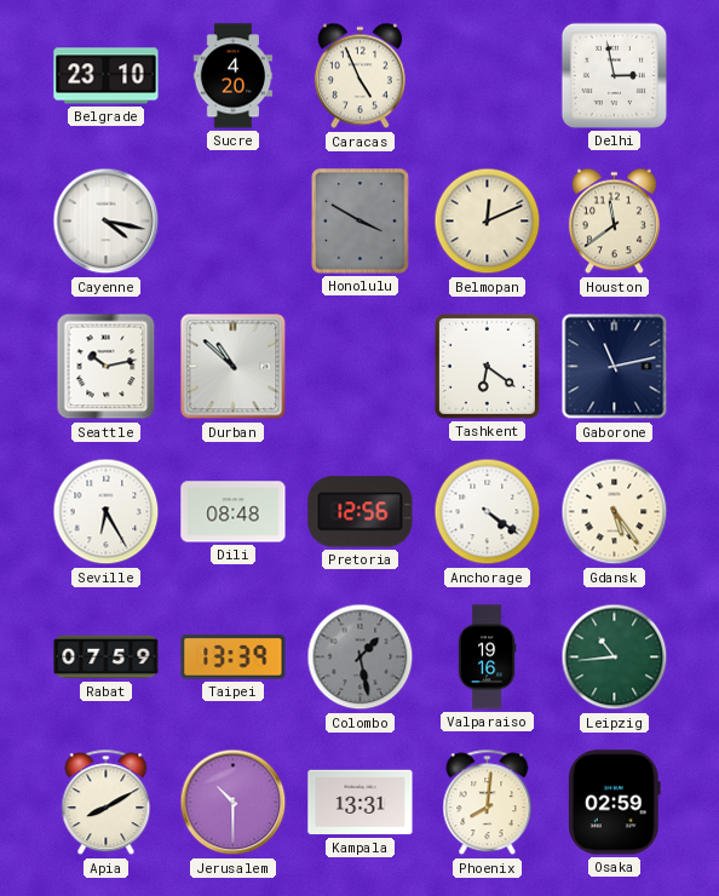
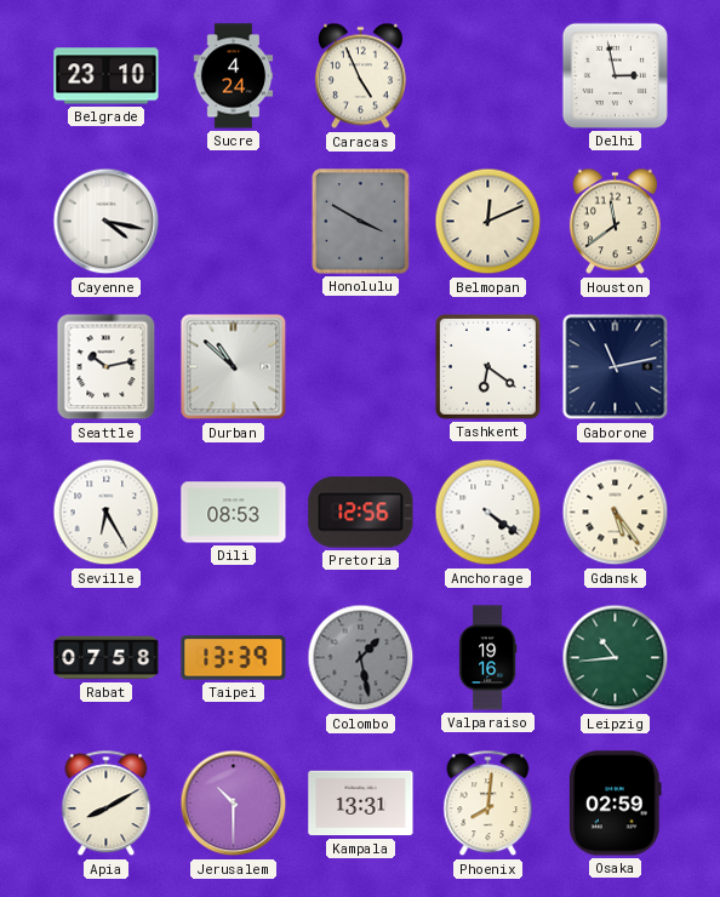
Sucre: 4:20 -> 4:24 (234, 76)
Dili: 08:48 -> 08:53 (234, 513)
Rabat: 07:59 -> 07:58 (107, 658)
